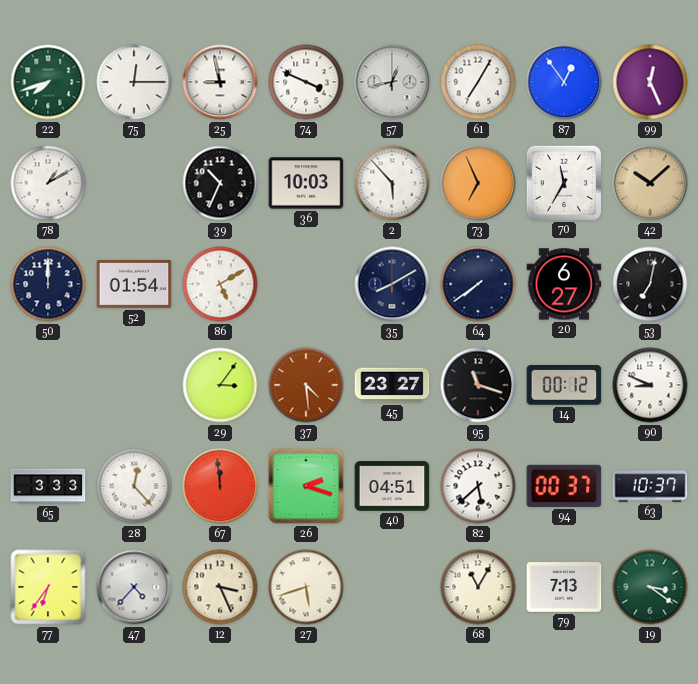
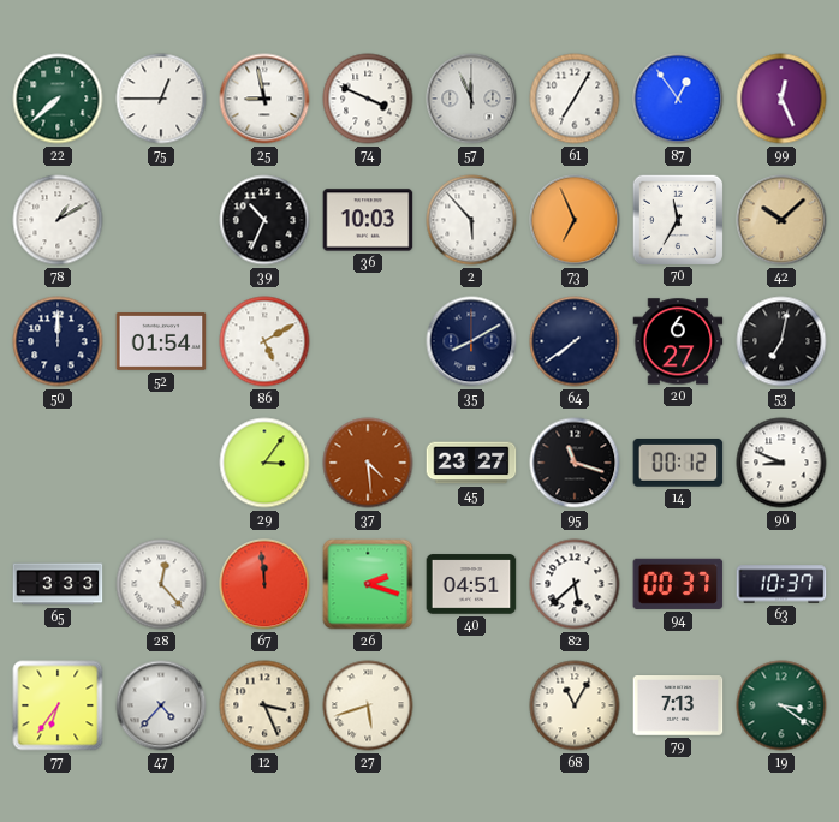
22: 7:42 -> 7:38 (58, 99)
75: 12:15 -> 12:45 (161, 99)
57: 12:43 -> 11:56 (471, 99)
